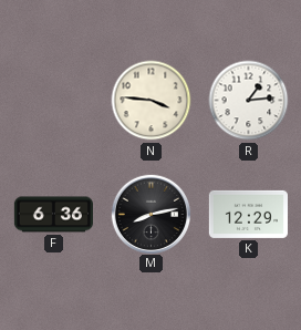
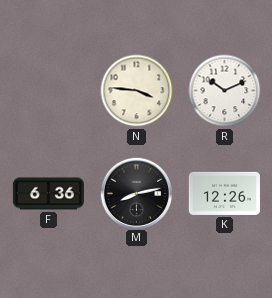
R: 1:14 -> 10:11 (225, 91)
K: 12:29 -> 12:26 (224, 193)
